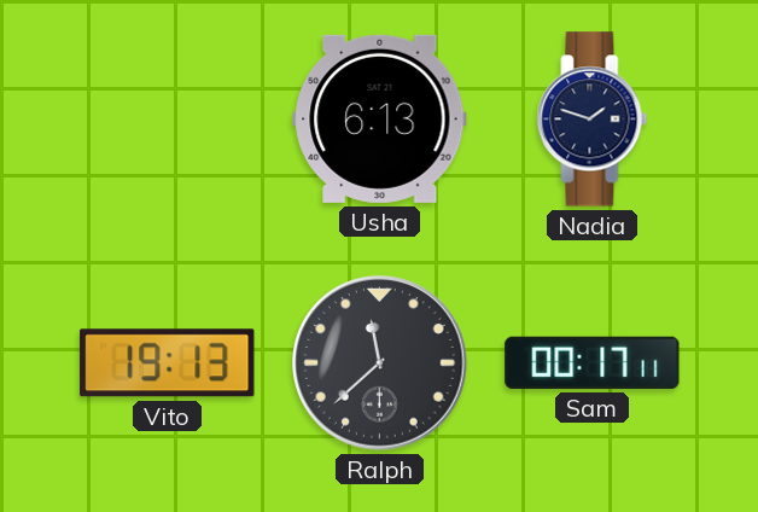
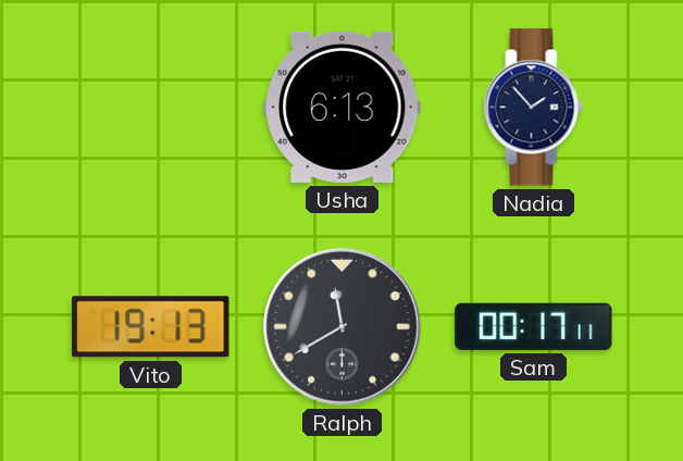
Nadia: 1:48 -> 1:53 (534, 108)
Ralph: 11:38 -> 11:40 (343, 327)
